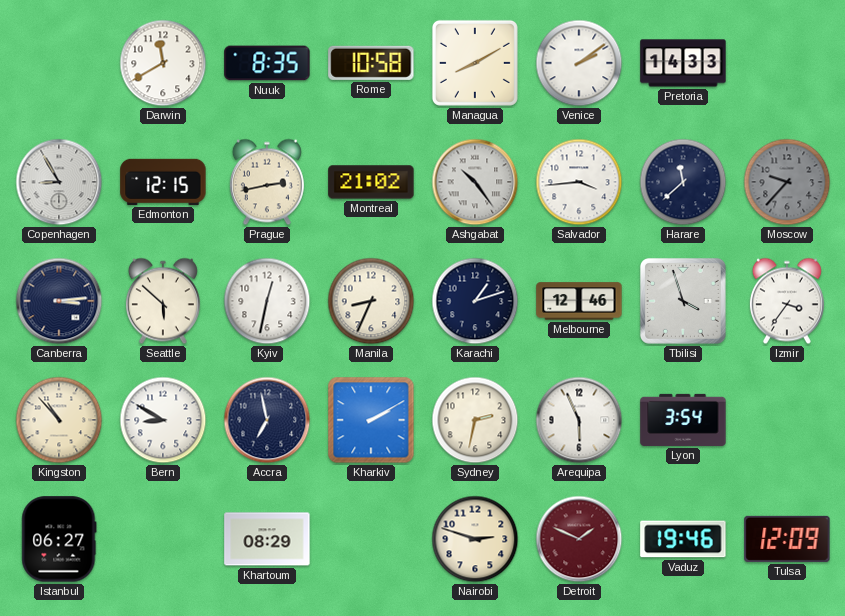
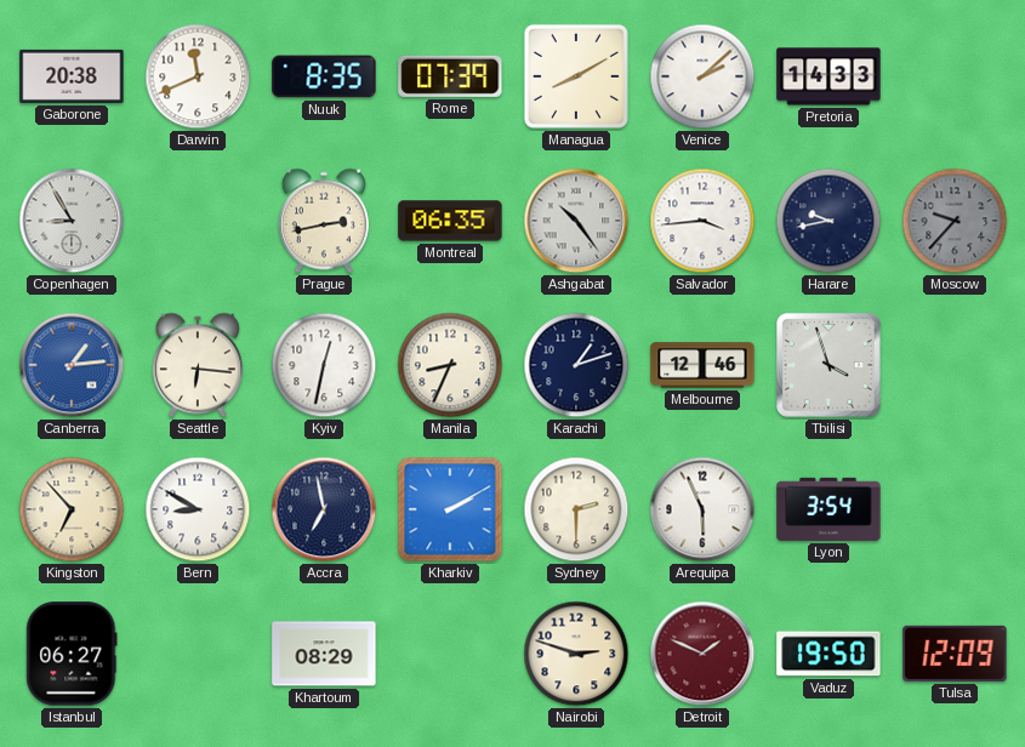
Gaborone: none -> 20:38 (72, 76)
Darwin: 11:40 -> 11:41 (198, 76)
Rome: 10:58 -> 07:39 (450, 76)
Venice: 2:09 -> 2:08 (702, 76)
Edmonton: 12:15 -> none (163, 182)
Montreal: 21:02 -> 06:35 (450, 221)
Harare: 11:38 -> 9:43 (828, 221)
Canberra: 3:14 -> 1:14 (72, 365)
Canberra dial: navy -> blue (72, 365)
Seattle: 5:52 -> 6:16 (198, 365)
Izmir: 3:36 -> none (787, 301)
Kingston: 10:53 -> 6:53 (72, 509)
Sydney: 2:32 -> 2:30 (576, 509)
Vaduz: 19:46 -> 19:50 (828, 654)
